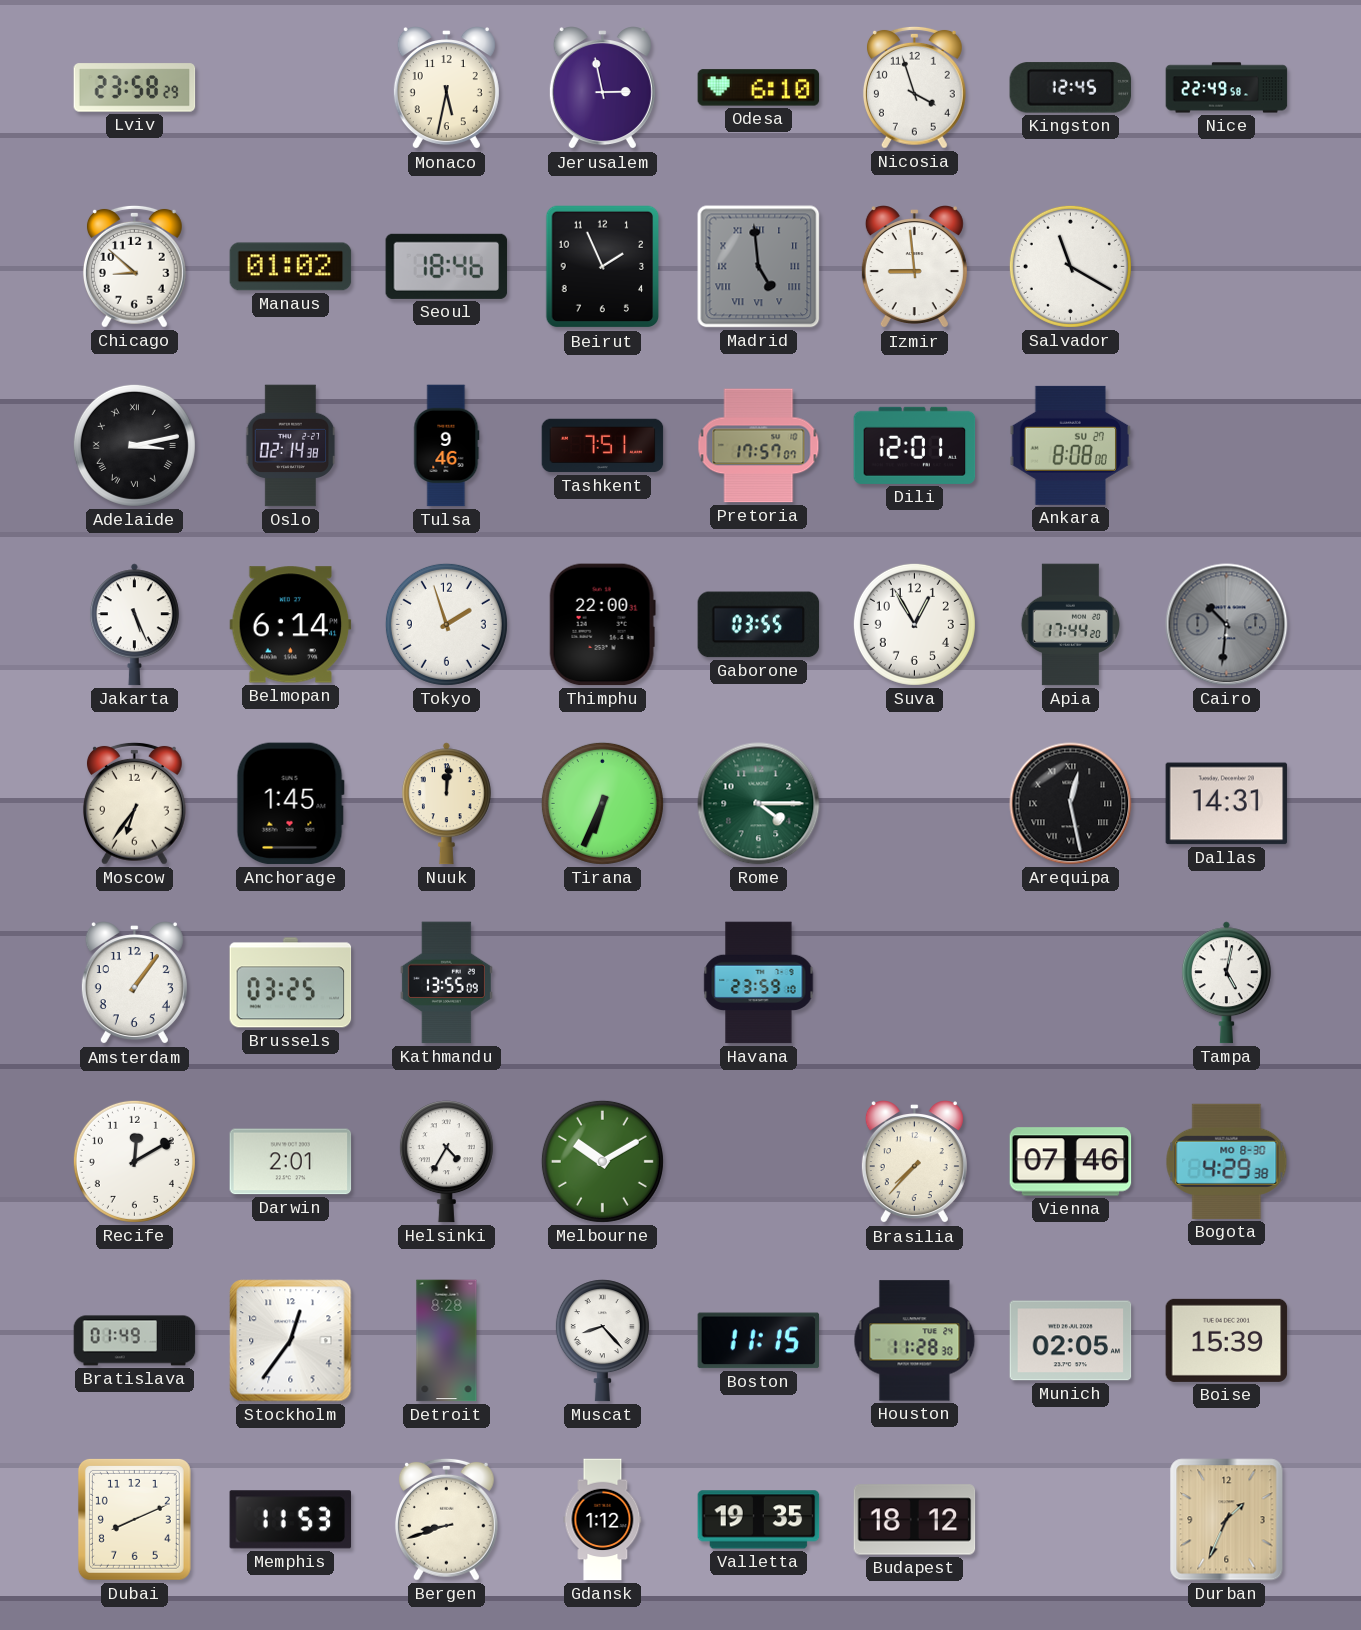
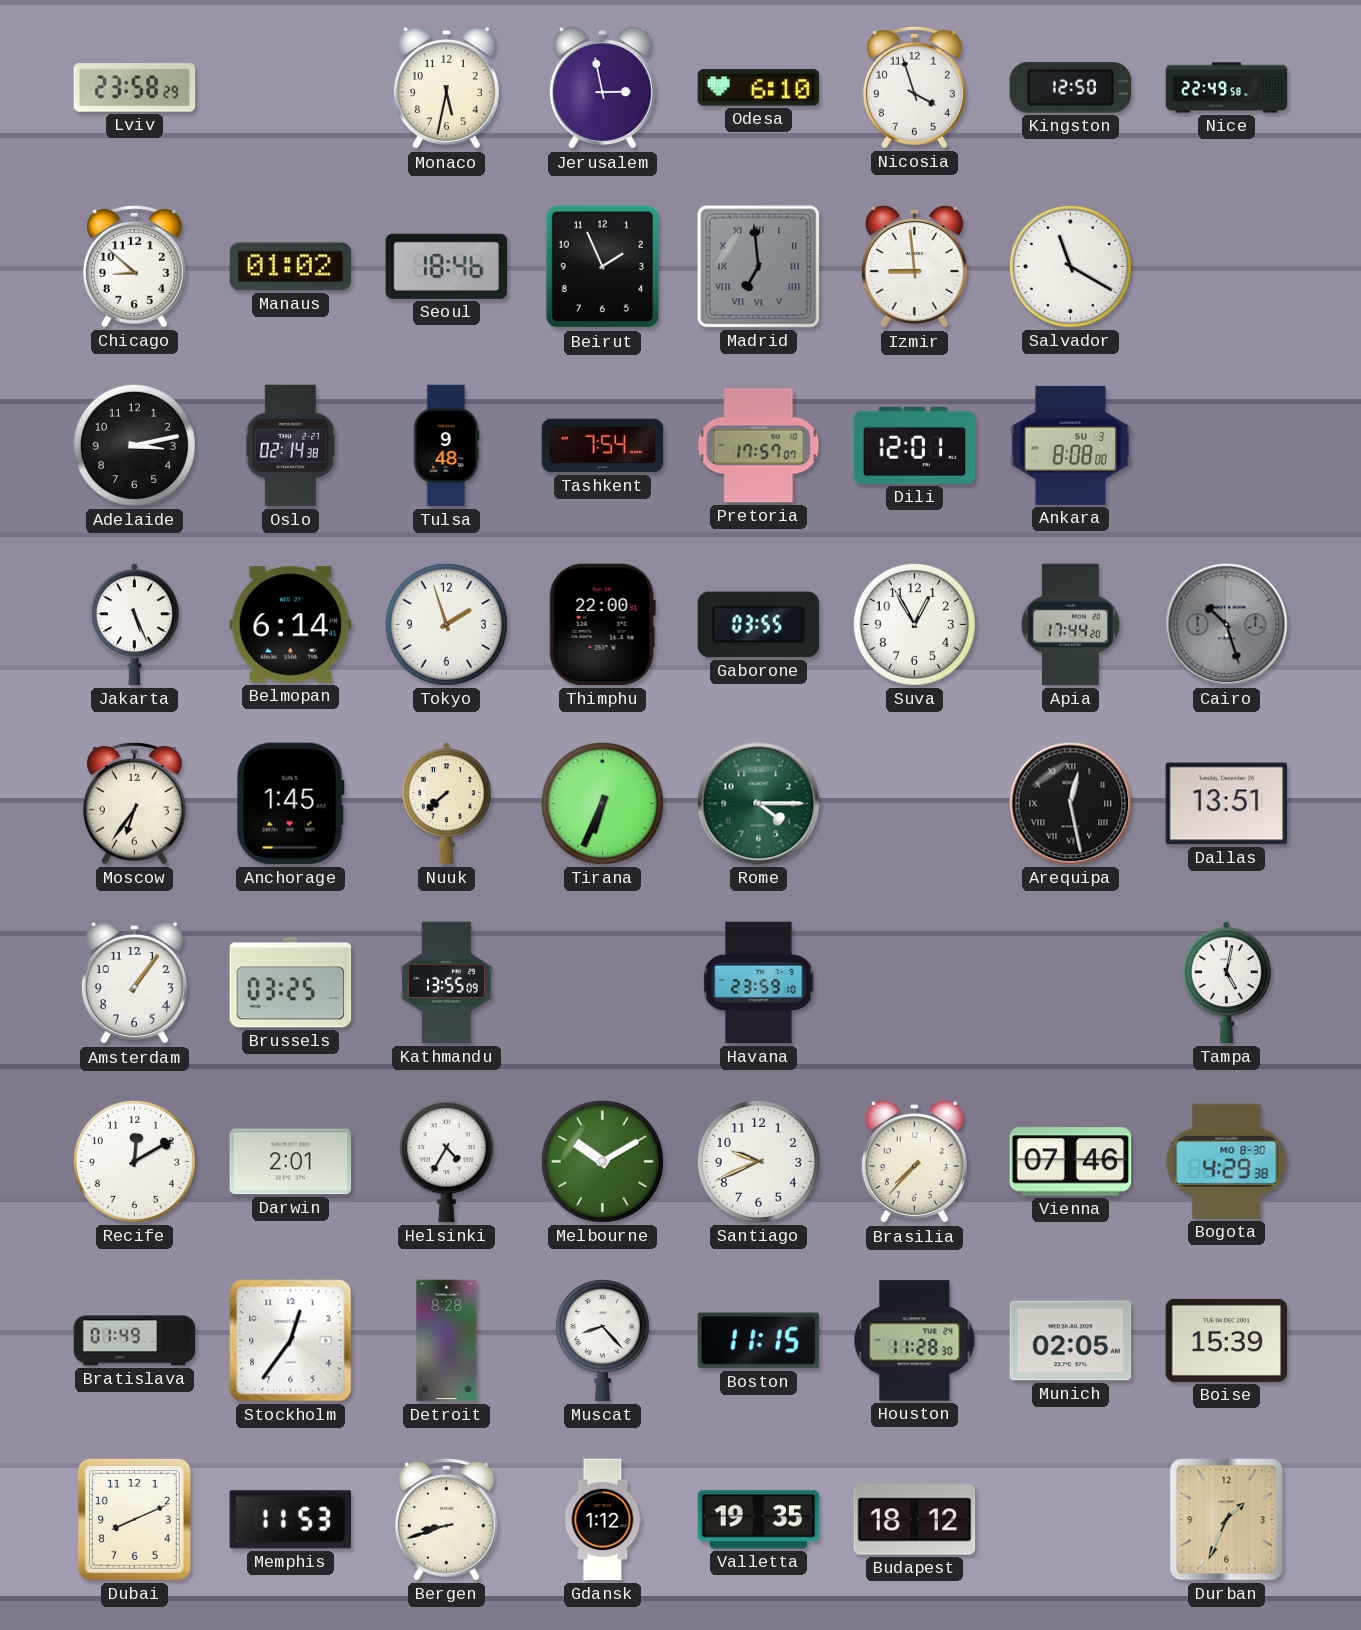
Kingston: 12:45 -> 12:50 (1071, 88)
Madrid: 4:59 -> 6:59 (759, 267)
Adelaide numerals: Roman -> Arabic (134, 445)
Tulsa: 9:46 -> 9:48 (447, 446)
Tashkent: 7:51 -> 7:54 (603, 446)
Ankara date: SU 27 -> SU 3 (1071, 445)
Cairo: 10:31 -> 10:27 (1227, 625)
Nuuk: 12:01 -> 7:38 (446, 804)
Dallas: 14:31 -> 13:51 (1227, 804)
Santiago: none -> 9:41 (758, 1161)
